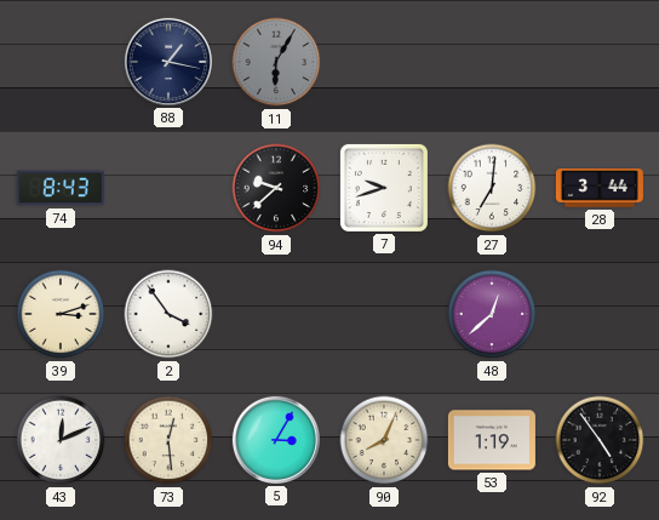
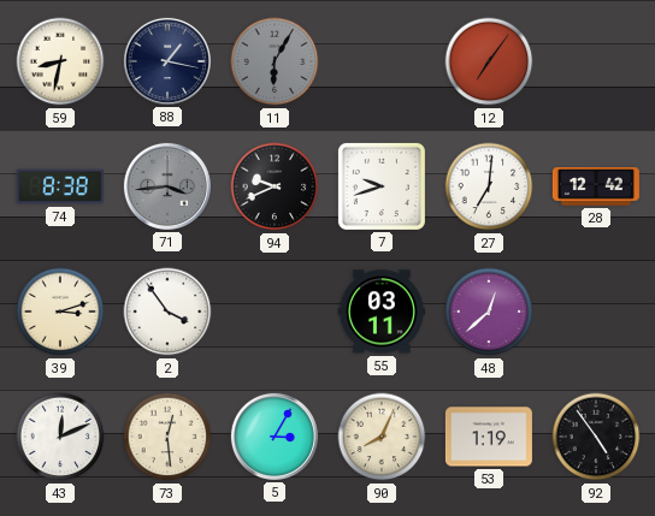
59: none -> 8:32 (60, 61)
12: none -> 7:06 (489, 61)
74: 8:43 -> 8:38 (60, 186)
71: none -> 3:44 (167, 186)
94: 9:38 -> 9:41 (275, 186)
28: 3:44 -> 12:42 (596, 188)
55: none -> 03:11 (382, 312)
